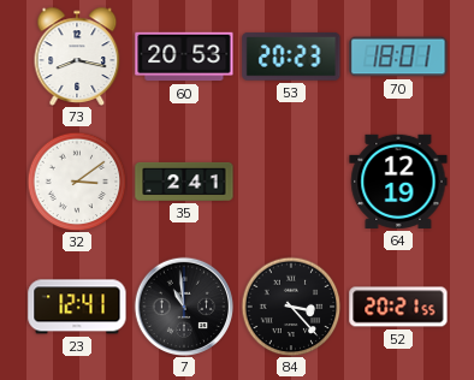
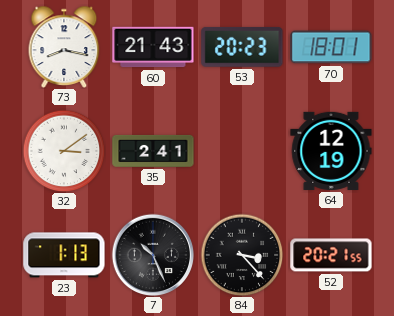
60: 20:53 -> 21:43 (153, 47)
23: 12:41 -> 1:13 (64, 255)
7: 10:59 -> 10:26 (153, 255)
